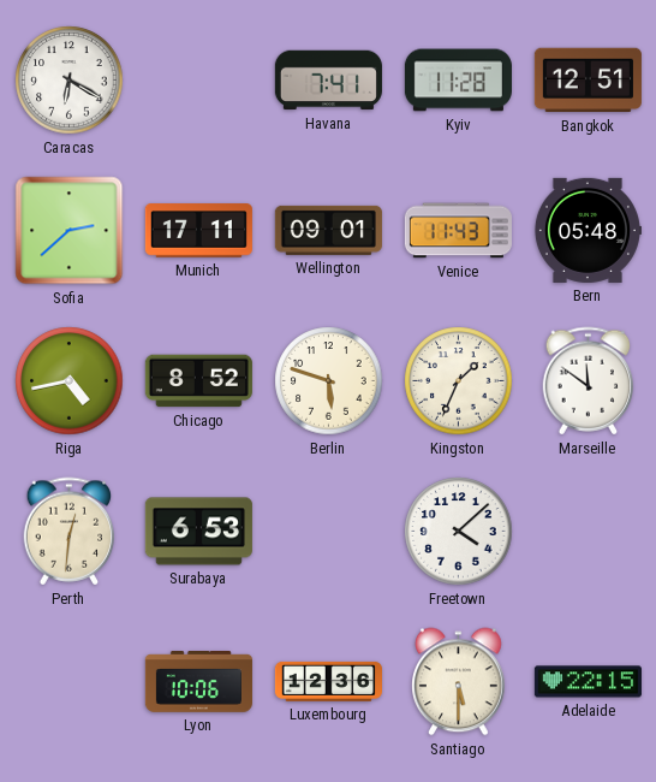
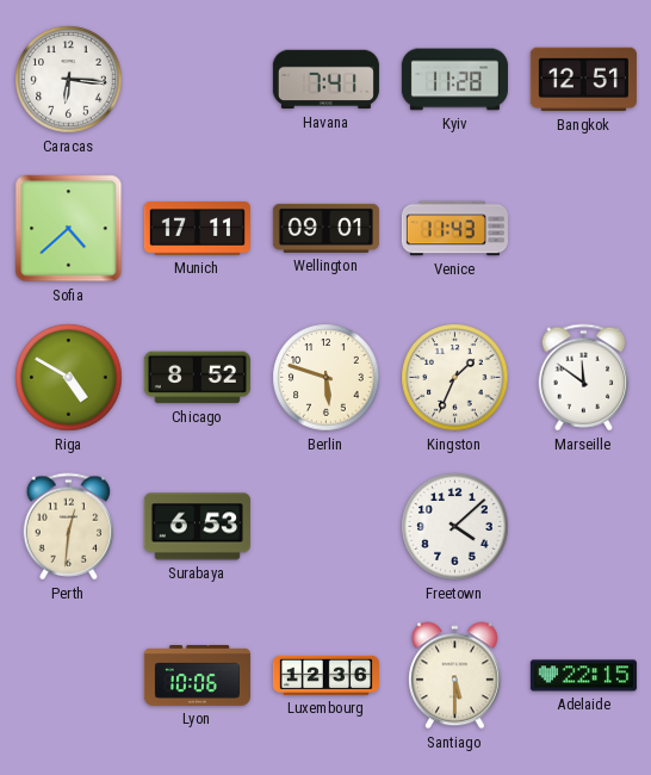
Caracas: 6:20 -> 6:16 (69, 80)
Sofia: 2:38 -> 4:38 (69, 229)
Bern: 05:48 -> none (588, 230)
Riga: 4:43 -> 4:50 (69, 378)
